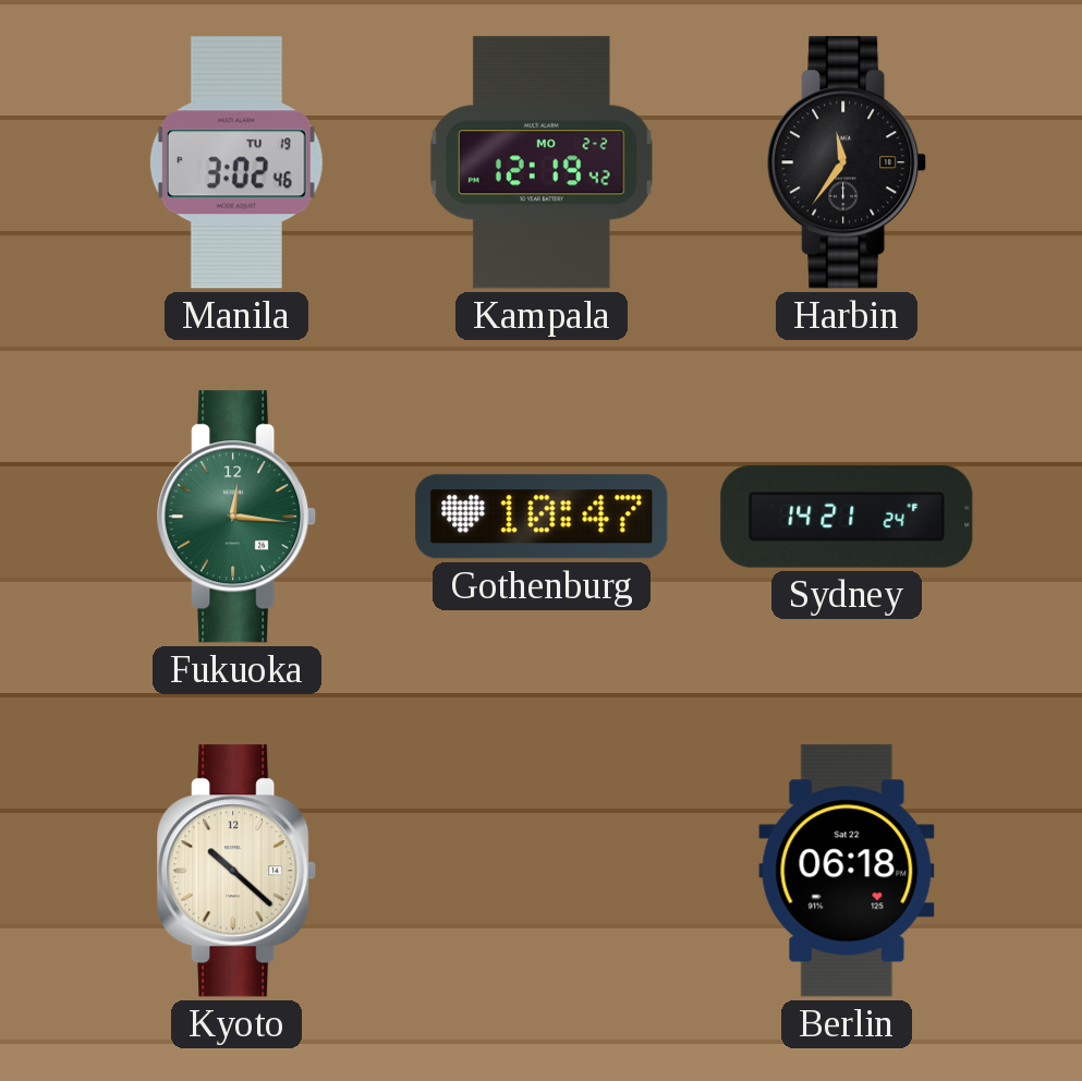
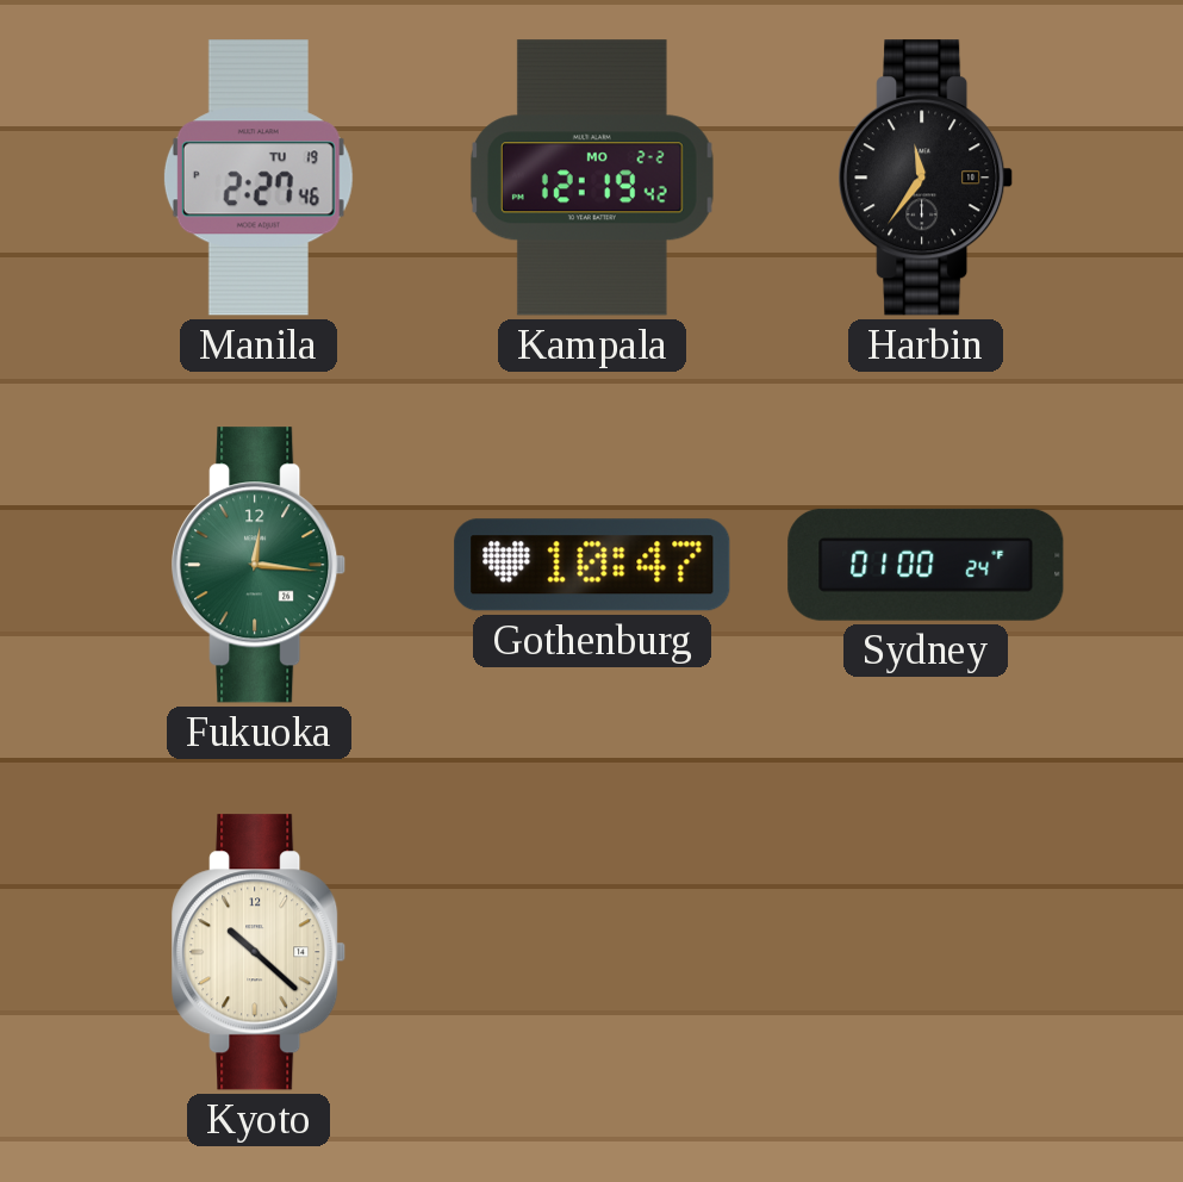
Manila: 3:02 -> 2:27 (259, 178)
Sydney: 14:21 -> 01:00 (926, 565)
Berlin: 06:18 -> none (847, 871)
